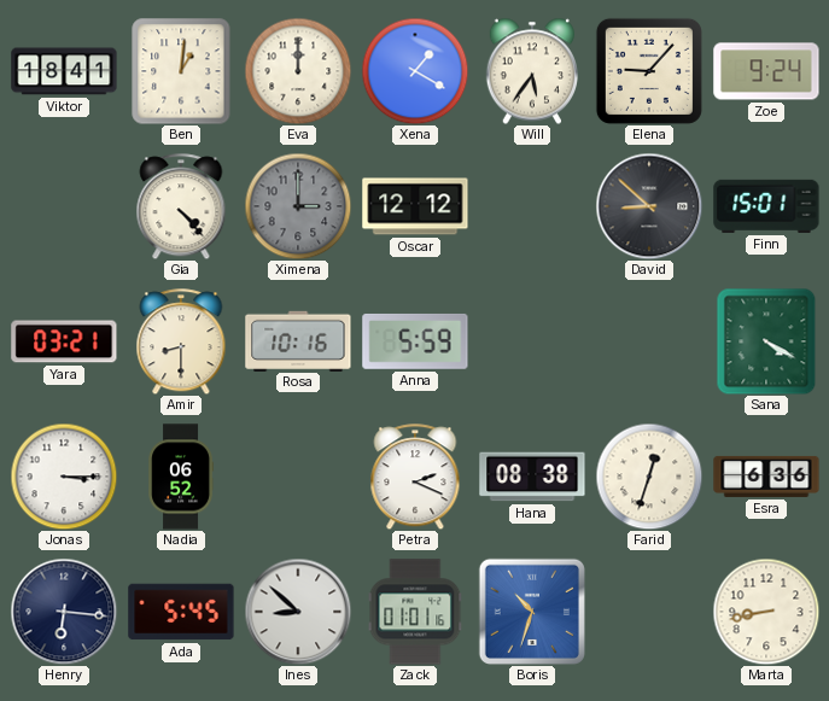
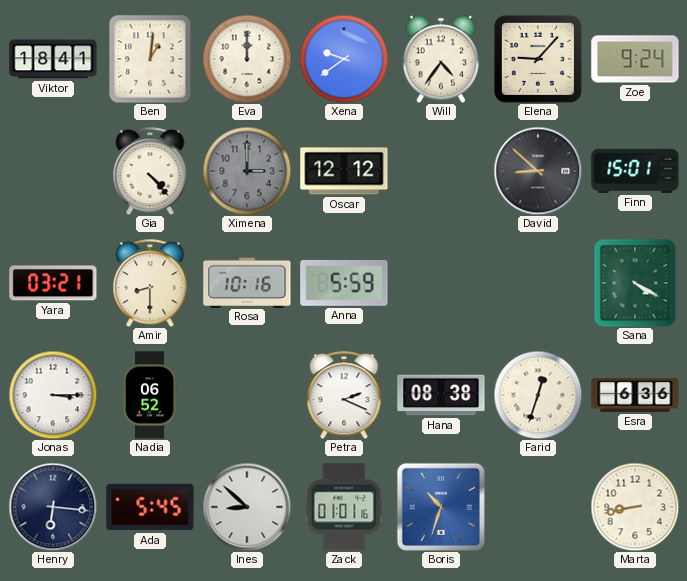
Xena: 1:20 -> 9:39 (344, 59)
Will: 5:36 -> 4:36 (440, 59)
